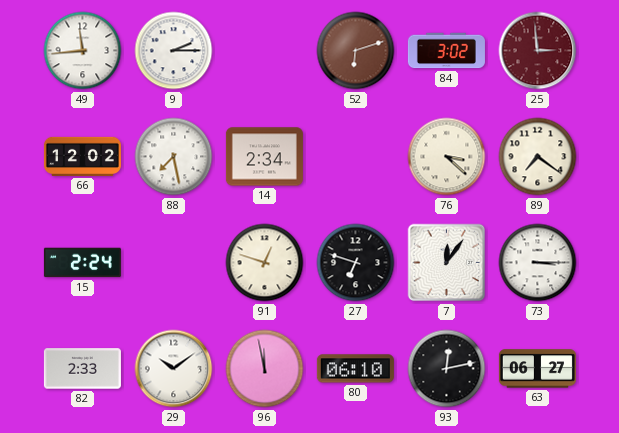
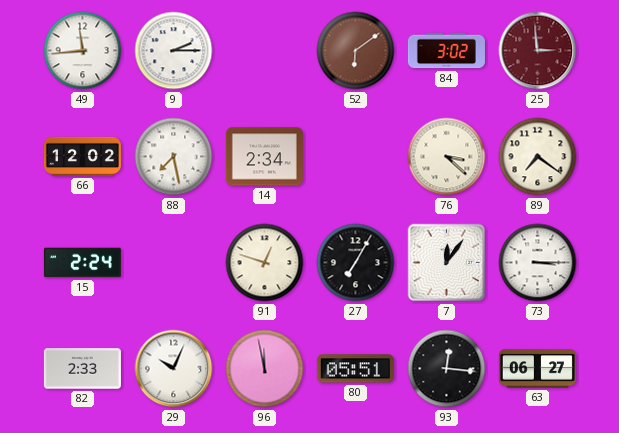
52: 6:12 -> 6:09 (356, 51)
27: 6:48 -> 7:05 (356, 263)
29: 10:09 -> 10:04 (174, 369)
80: 06:10 -> 05:51 (355, 369)
93: 12:13 -> 12:16 (447, 369)
